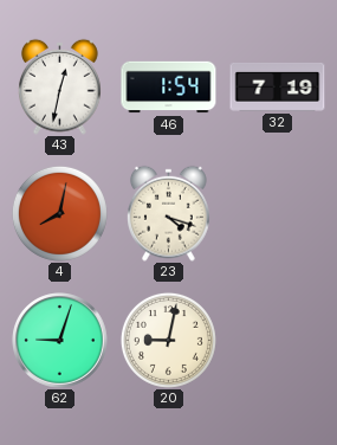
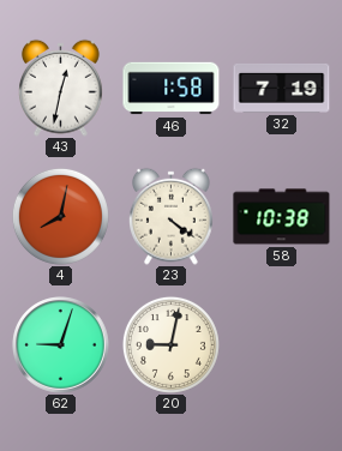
46: 1:54 -> 1:58 (172, 89)
23: 4:18 -> 4:21 (172, 216)
58: none -> 10:38 (282, 217)
